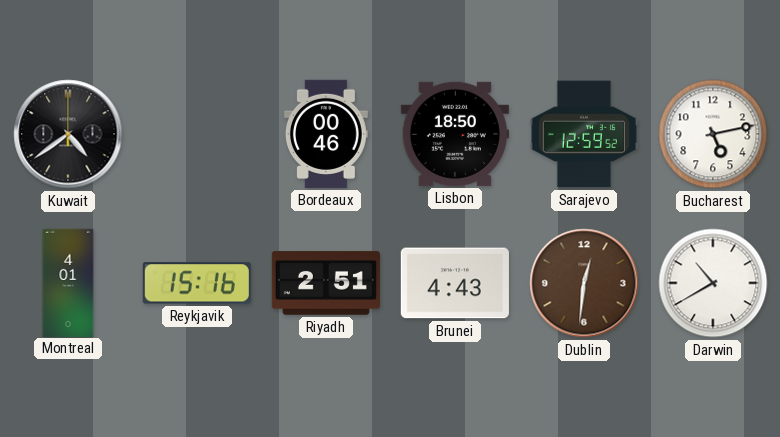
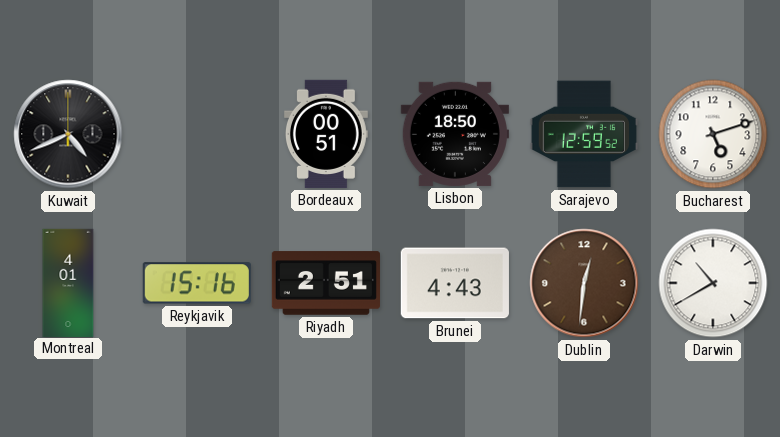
Kuwait: 4:39 -> 4:41 (68, 134)
Bordeaux: 00:46 -> 00:51 (326, 134)
Bucharest: 5:13 -> 5:12 (713, 134)
